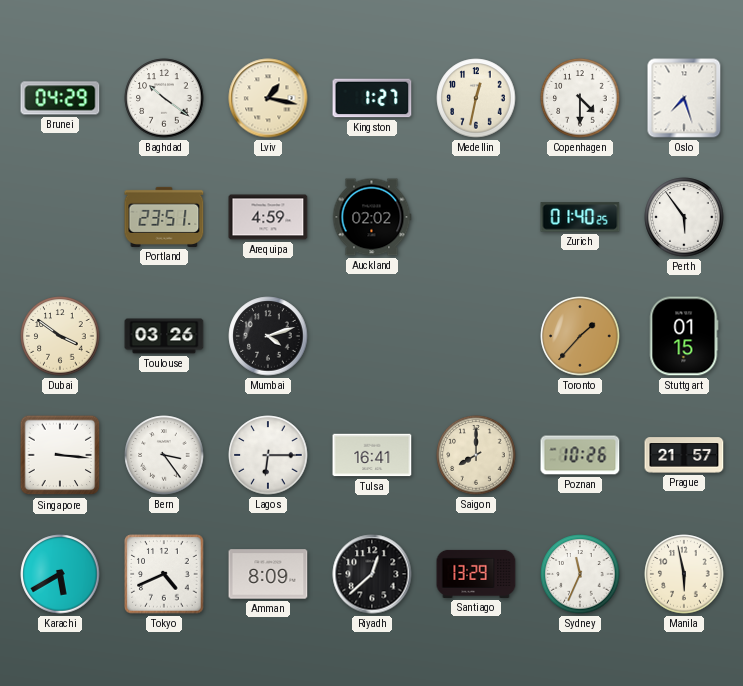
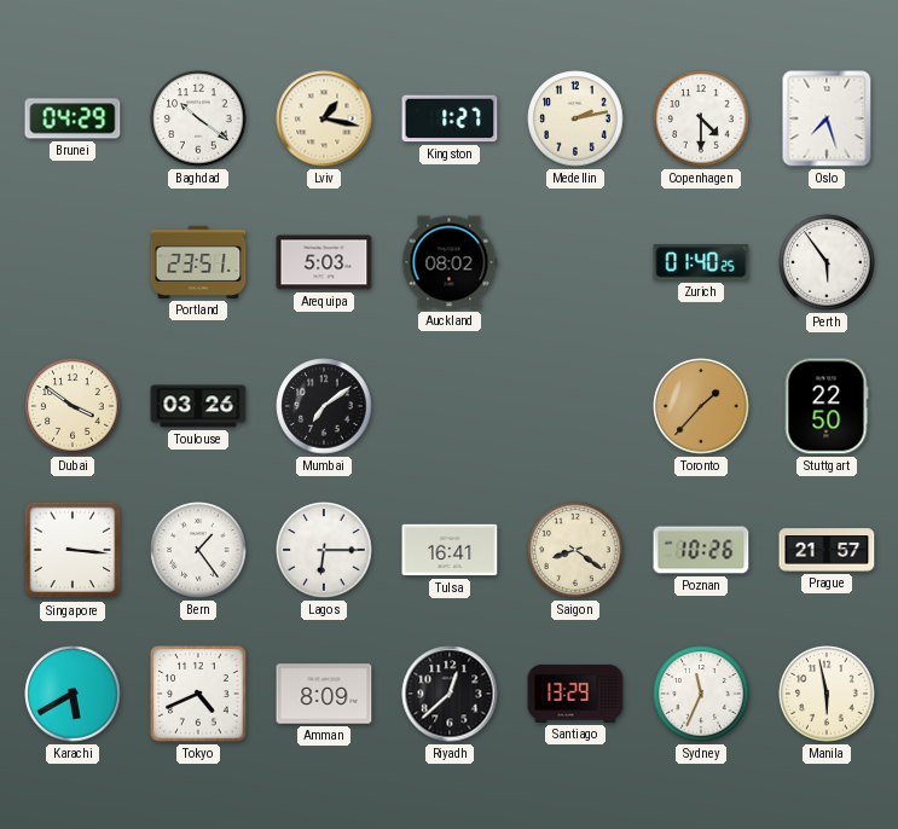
Medellin: 12:32 -> 2:13 (575, 118)
Arequipa: 4:59 -> 5:03 (324, 262)
Auckland: 02:02 -> 08:02 (450, 262)
Mumbai: 4:12 -> 7:09 (324, 406)
Stuttgart: 01:15 -> 22:50 (827, 406)
Bern: 3:24 -> 1:24 (198, 550)
Saigon: 8:00 -> 8:21 (575, 550)
